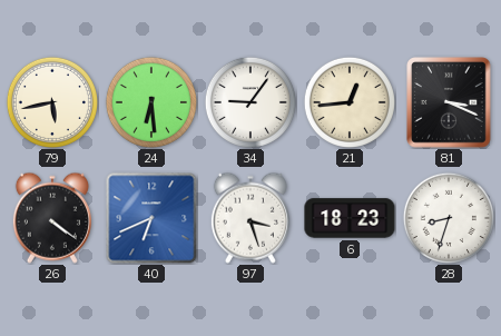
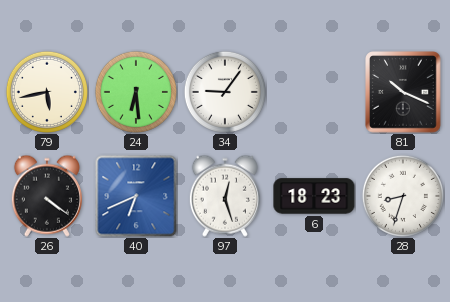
21: 12:44 -> none (350, 102)
81: 3:19 -> 10:19 (404, 92)
97: 3:27 -> 12:27 (225, 196)
